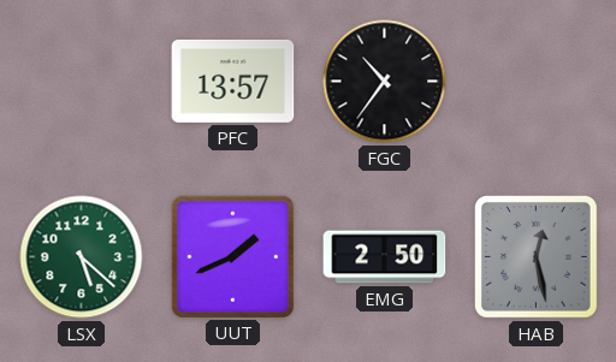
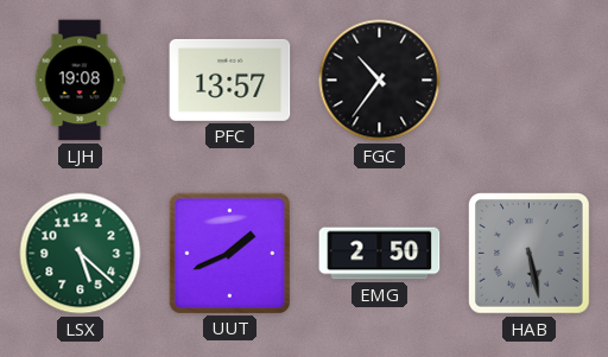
LJH: none -> 19:08 (80, 81)
HAB: 12:28 -> 5:28 (530, 254)
